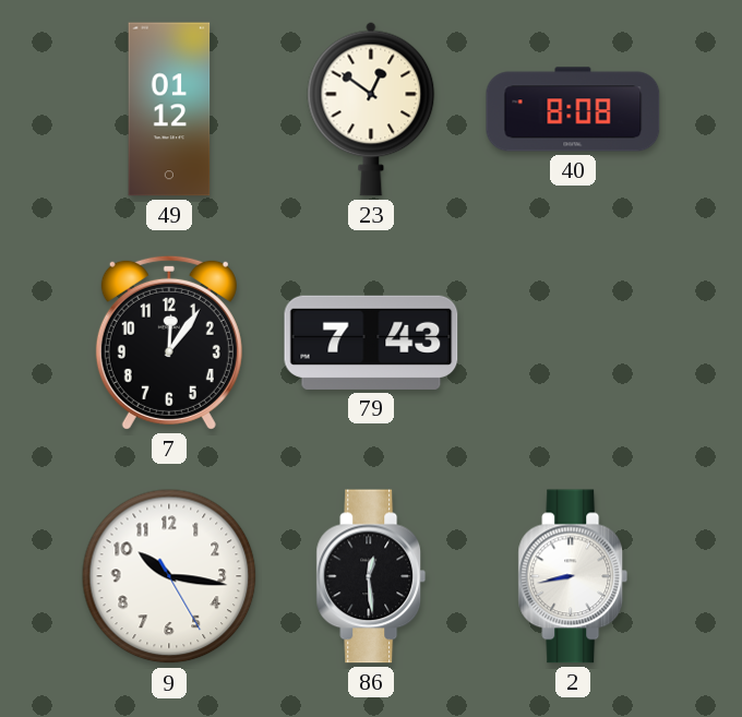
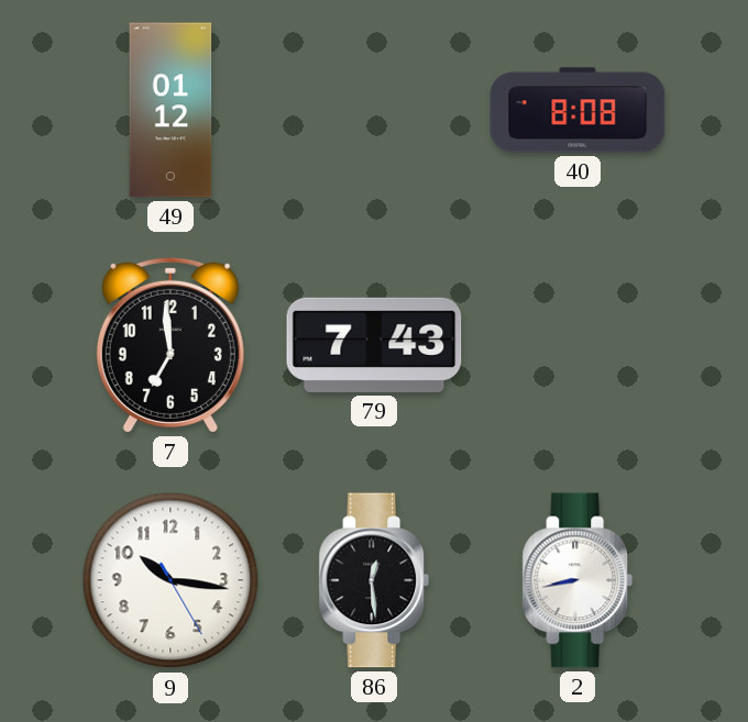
23: 12:51 -> none (371, 109)
7: 12:06 -> 6:59 (170, 345)
